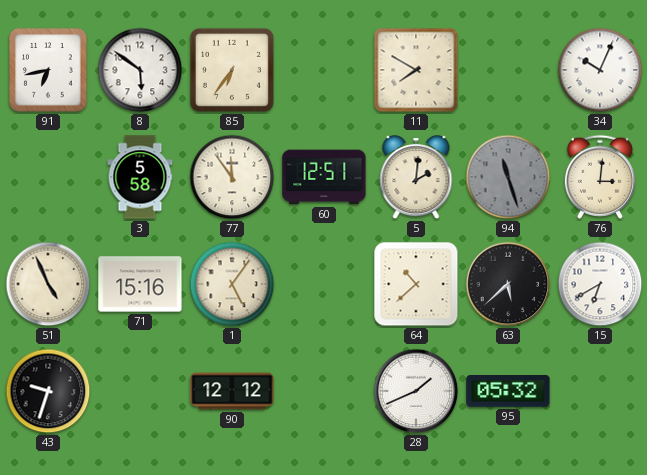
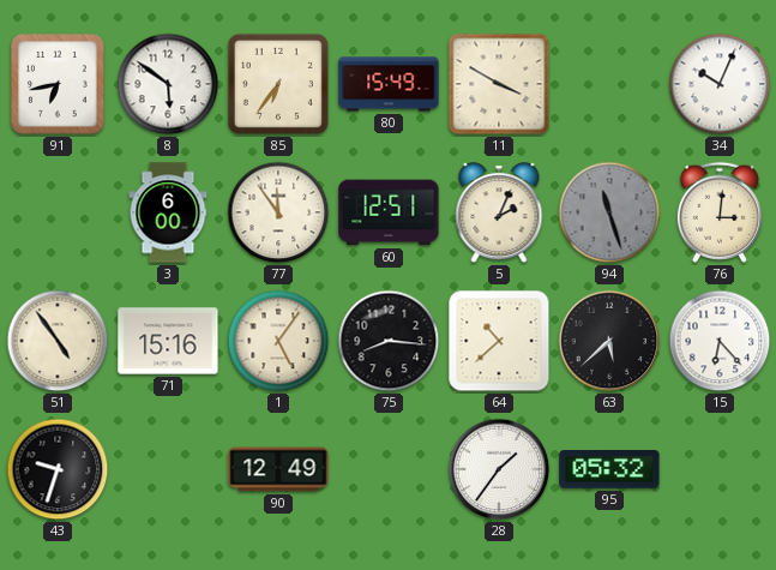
80: none -> 15:49 (389, 84)
11: 7:50 -> 3:50 (499, 84)
3: 5:58 -> 6:00 (168, 212)
5: 2:01 -> 2:04 (499, 214)
51: 4:56 -> 4:54 (58, 341)
75: none -> 8:16 (389, 341)
15: 6:40 -> 6:23 (720, 341)
90: 12:12 -> 12:49 (278, 469)
28: 1:41 -> 1:36 (499, 469)
